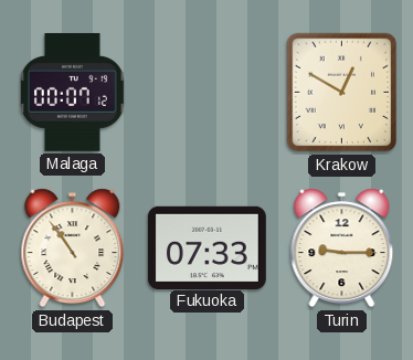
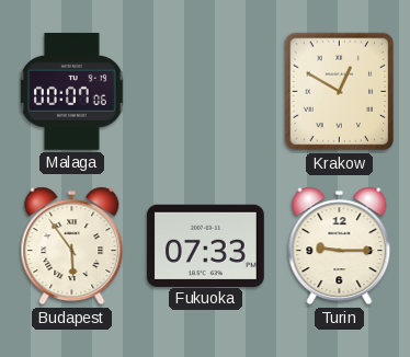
Malaga: 00:07:12 -> 00:07:06 (72, 91)
Budapest: 10:54 -> 5:54 (72, 246)
